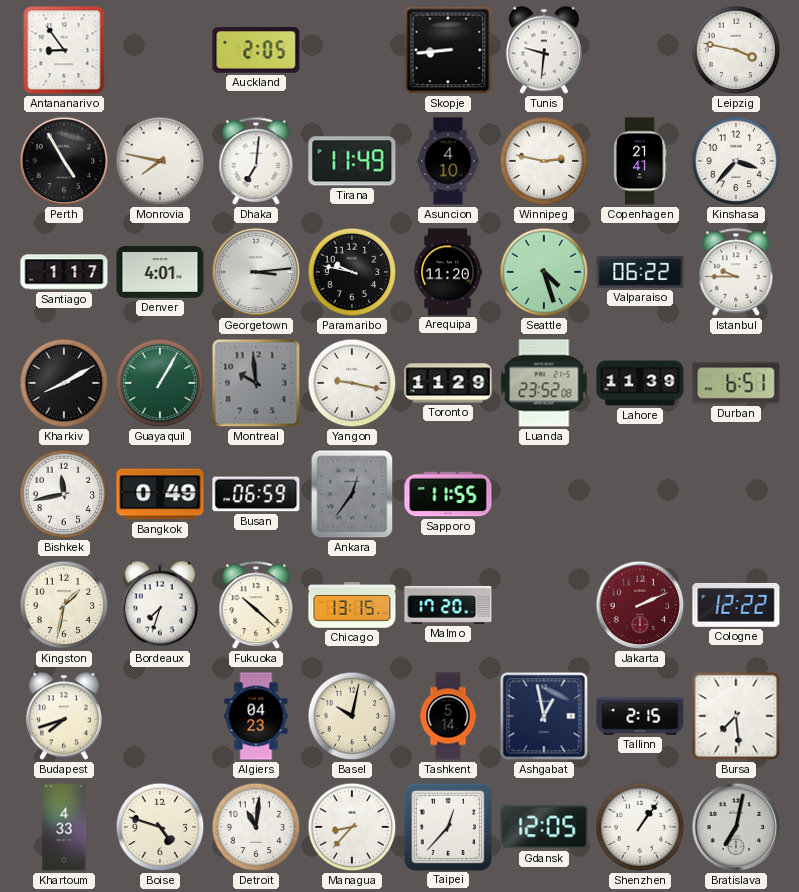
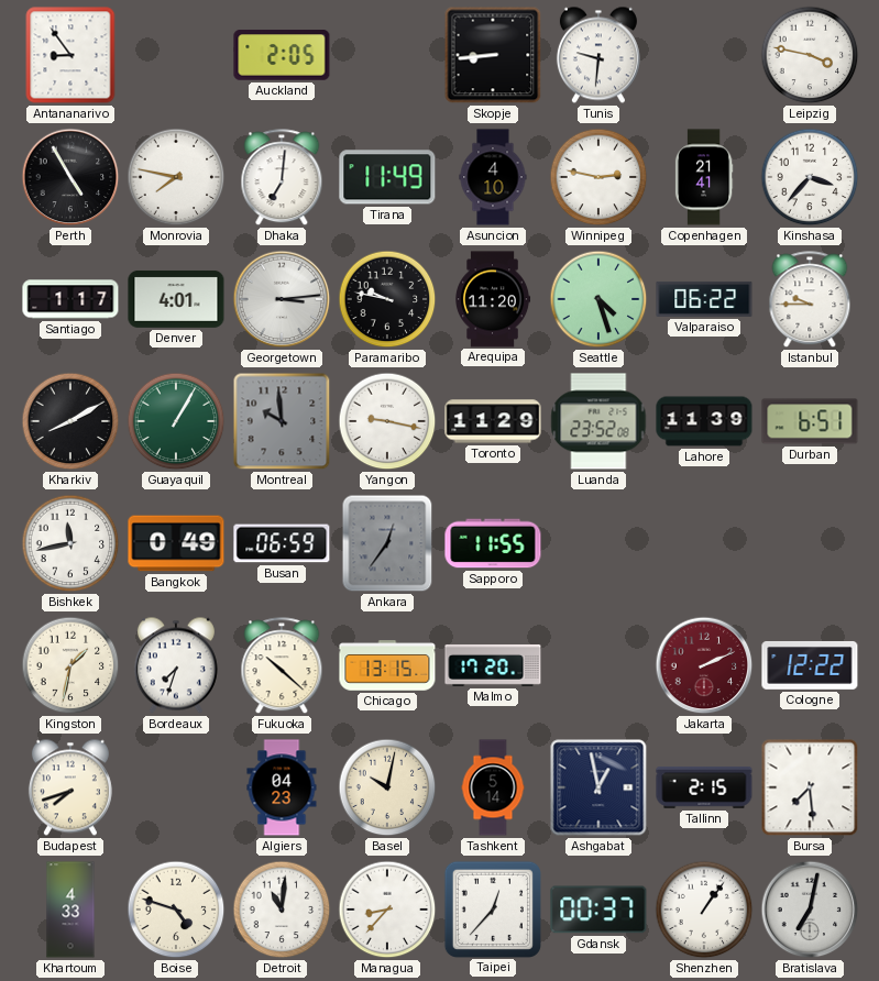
Gdansk: 12:05 -> 00:37 (598, 910)
